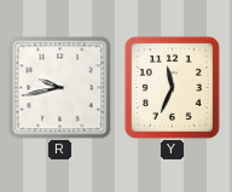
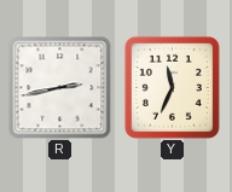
R: 9:43 -> 2:43 (60, 88)
